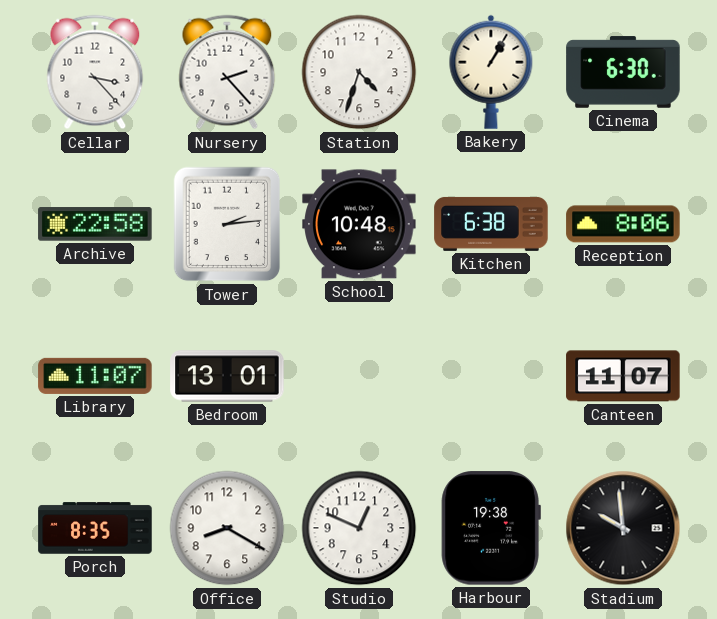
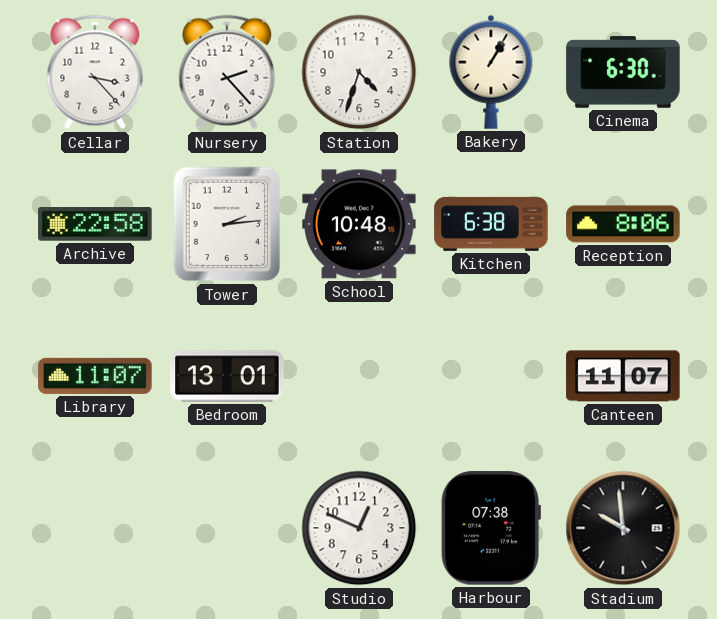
Porch: 8:35 -> none (95, 528)
Office: 8:20 -> none (227, 528)
Harbour: 19:38 -> 07:38 (491, 528)
